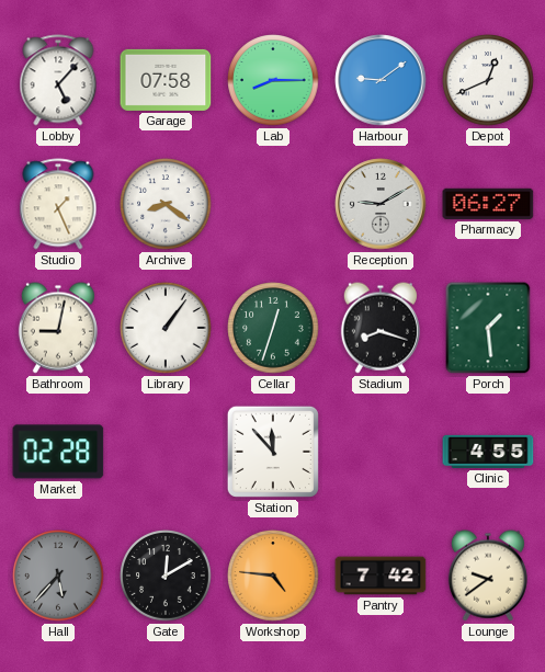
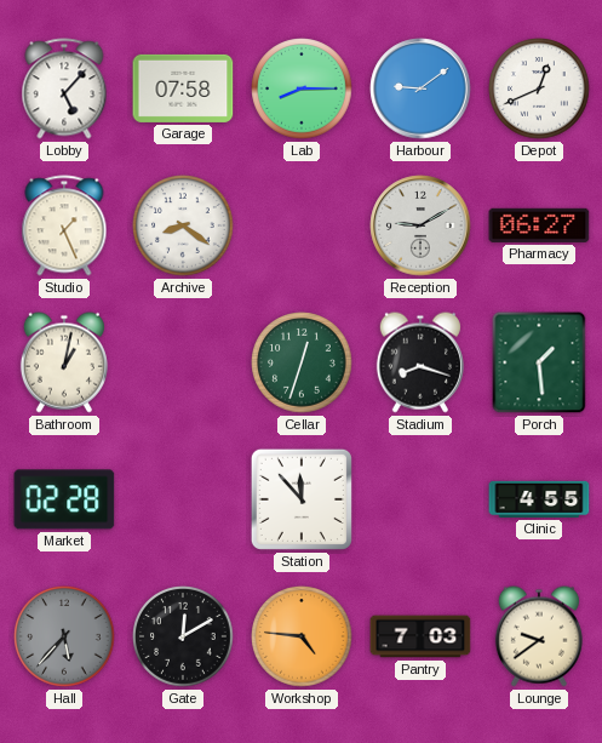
Bathroom: 9:02 -> 1:02 (64, 362)
Library: 1:06 -> none (166, 328)
Pantry: 7:42 -> 7:03 (420, 636)
